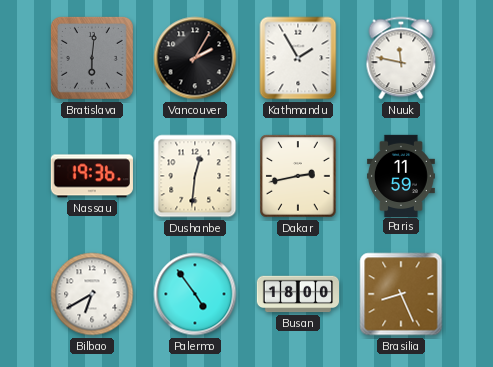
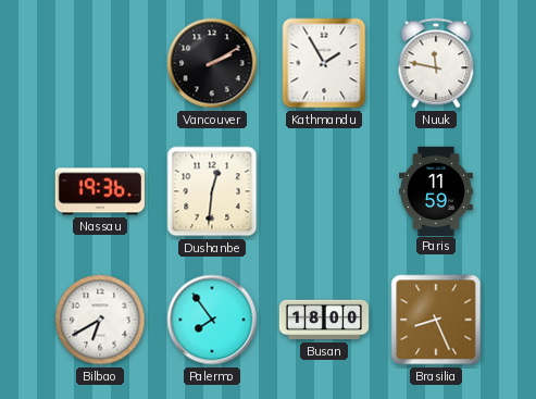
Bratislava: 6:01 -> none (92, 58)
Vancouver: 2:05 -> 2:10 (212, 63)
Dakar: 2:43 -> none (298, 176)
Palermo: 4:54 -> 7:54 (212, 320)
